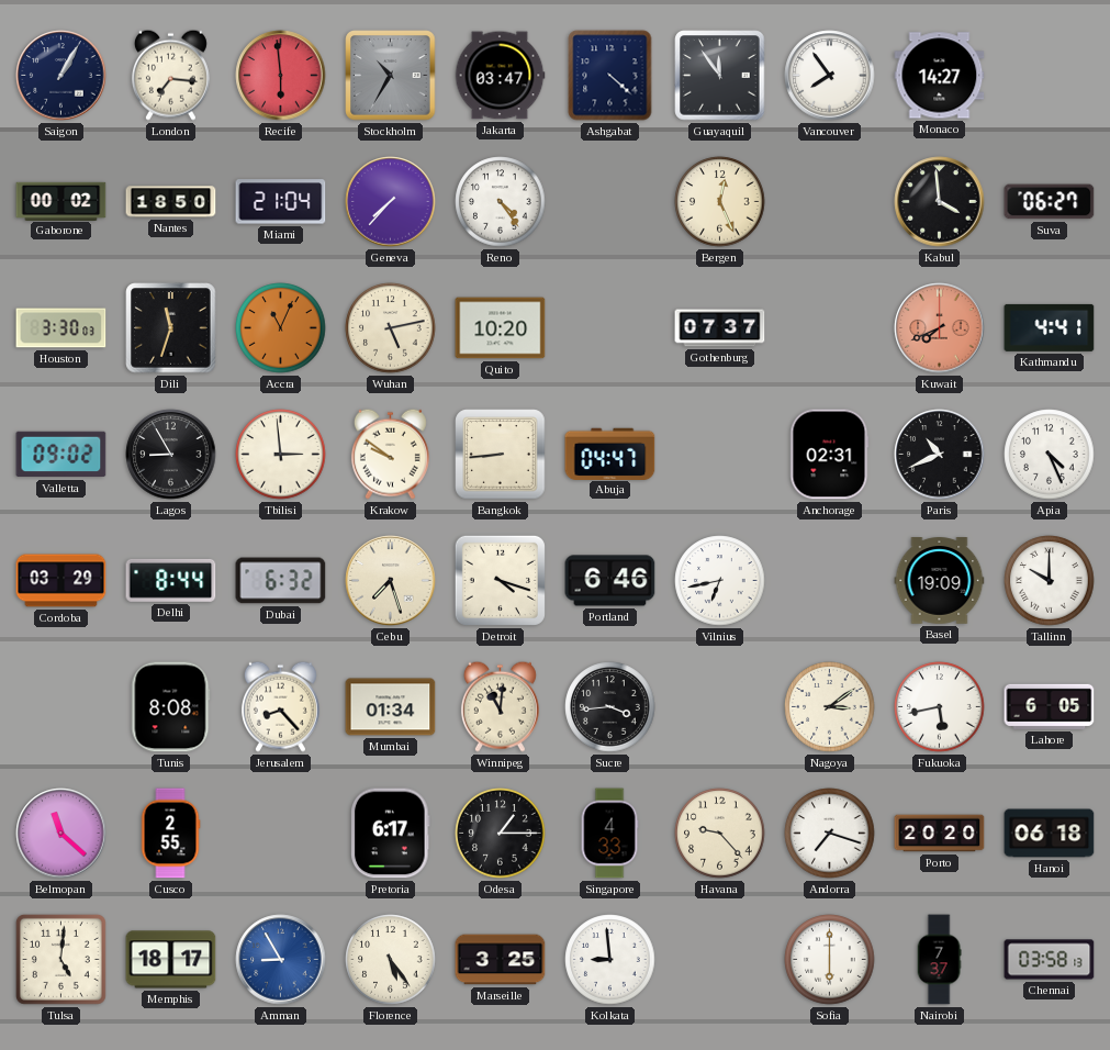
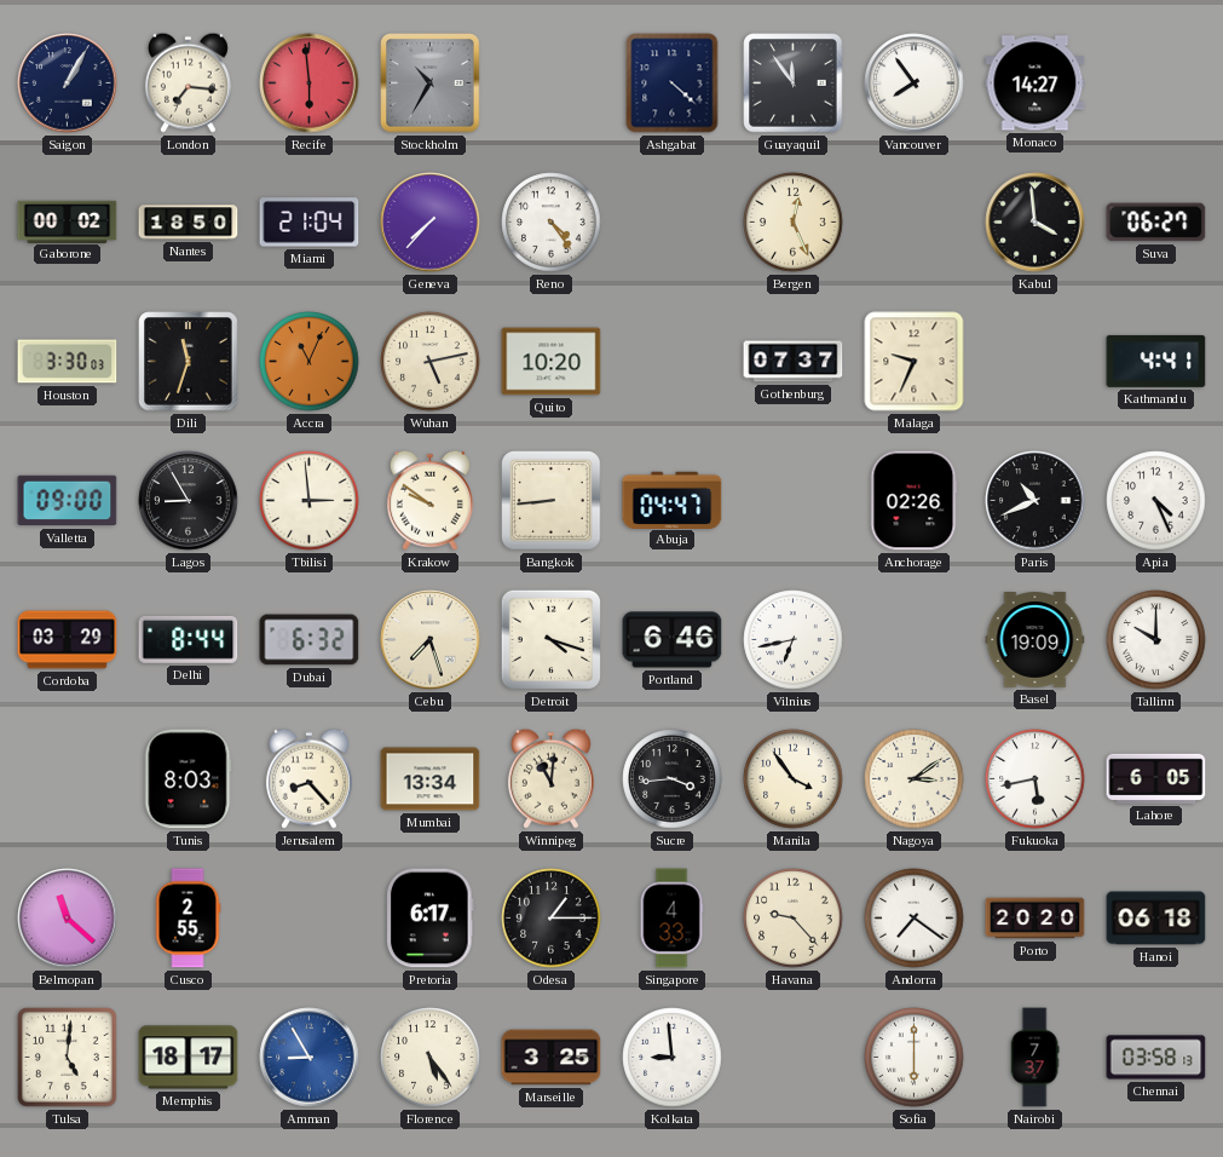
Jakarta: 03:47 -> none (500, 76)
Malaga: none -> 9:34 (915, 362)
Kuwait: 7:41 -> none (940, 328)
Valletta: 09:02 -> 09:00 (68, 501)
Anchorage: 02:31 -> 02:26 (915, 501)
Tunis: 8:08 -> 8:03 (189, 779)
Mumbai: 01:34 -> 13:34 (431, 779)
Manila: none -> 3:54 (794, 779)
Andorra: 7:18 -> 7:21 (915, 919)
